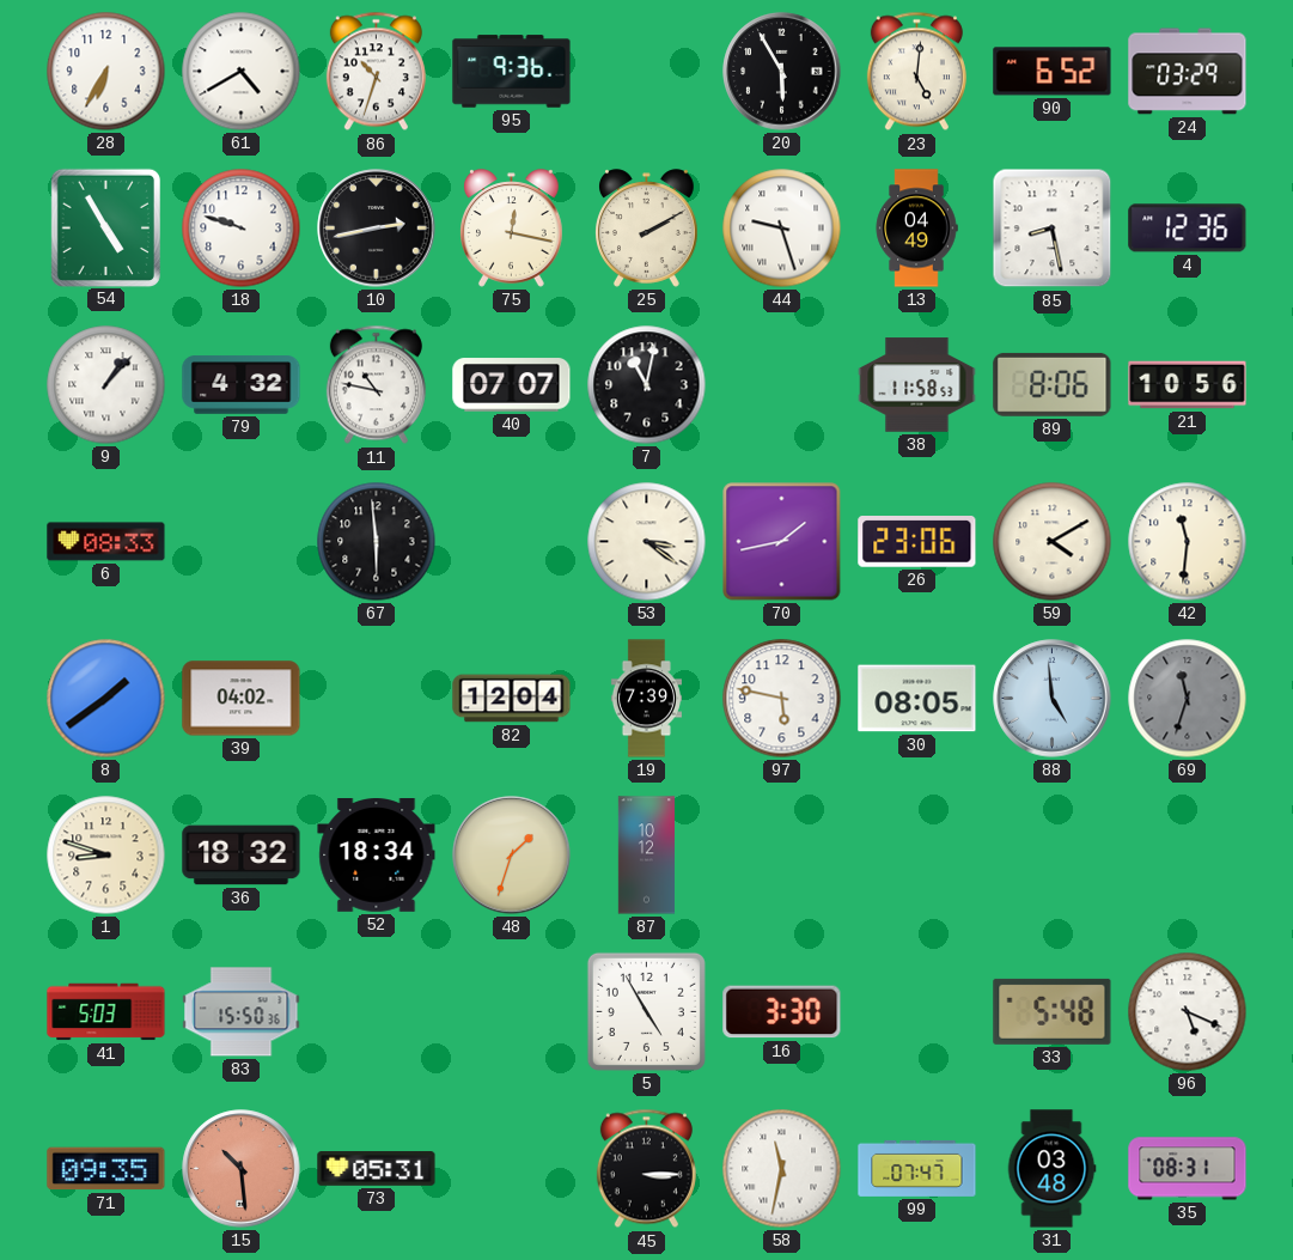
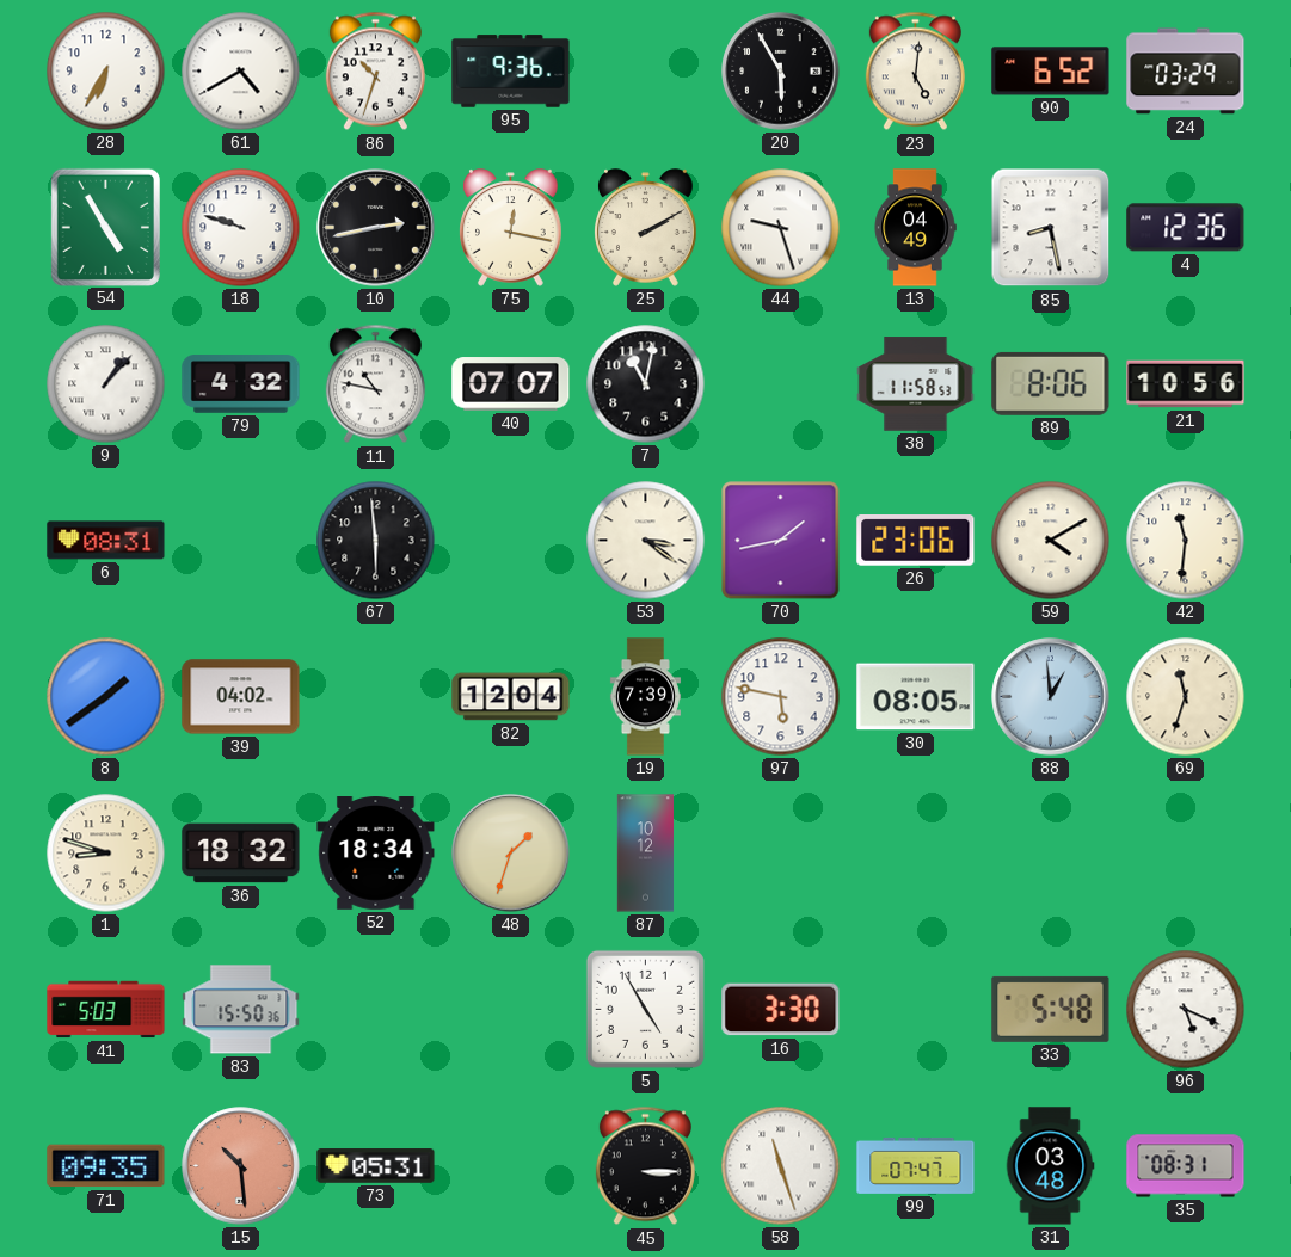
6: 08:33 -> 08:31 (106, 541)
88: 4:59 -> 12:59 (1051, 697)
69 dial: grey -> cream (1186, 697)
58: 11:32 -> 11:27 (781, 1166)
